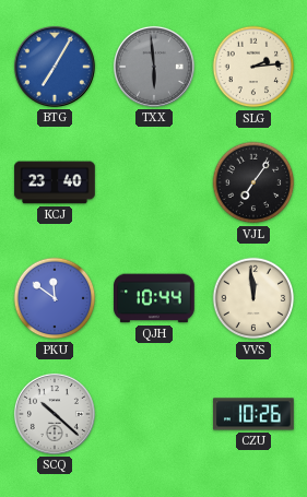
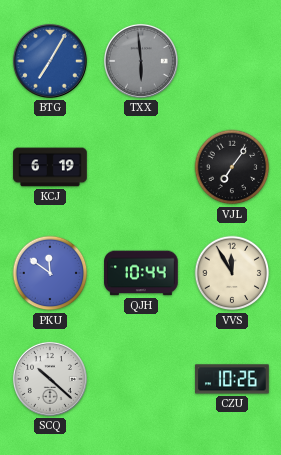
SLG: 2:14 -> none (253, 67)
KCJ: 23:40 -> 6:19 (50, 167)
VVS: 11:59 -> 11:55 (232, 273)
